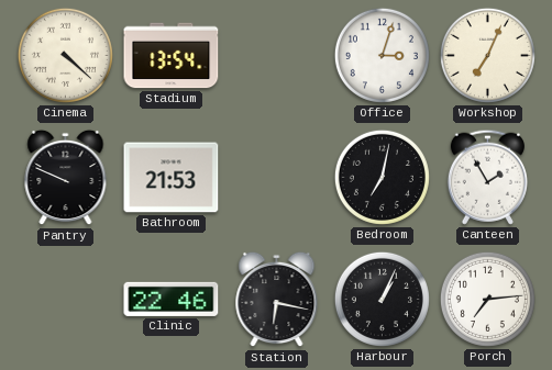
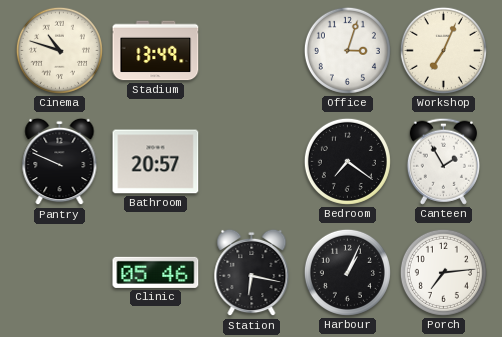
Cinema: 4:22 -> 10:48 (59, 50)
Stadium: 13:54 -> 13:49 (156, 51)
Bathroom: 21:53 -> 20:57 (156, 162)
Bedroom: 7:02 -> 7:21 (347, 161)
Clinic: 22:46 -> 05:46 (156, 272)
